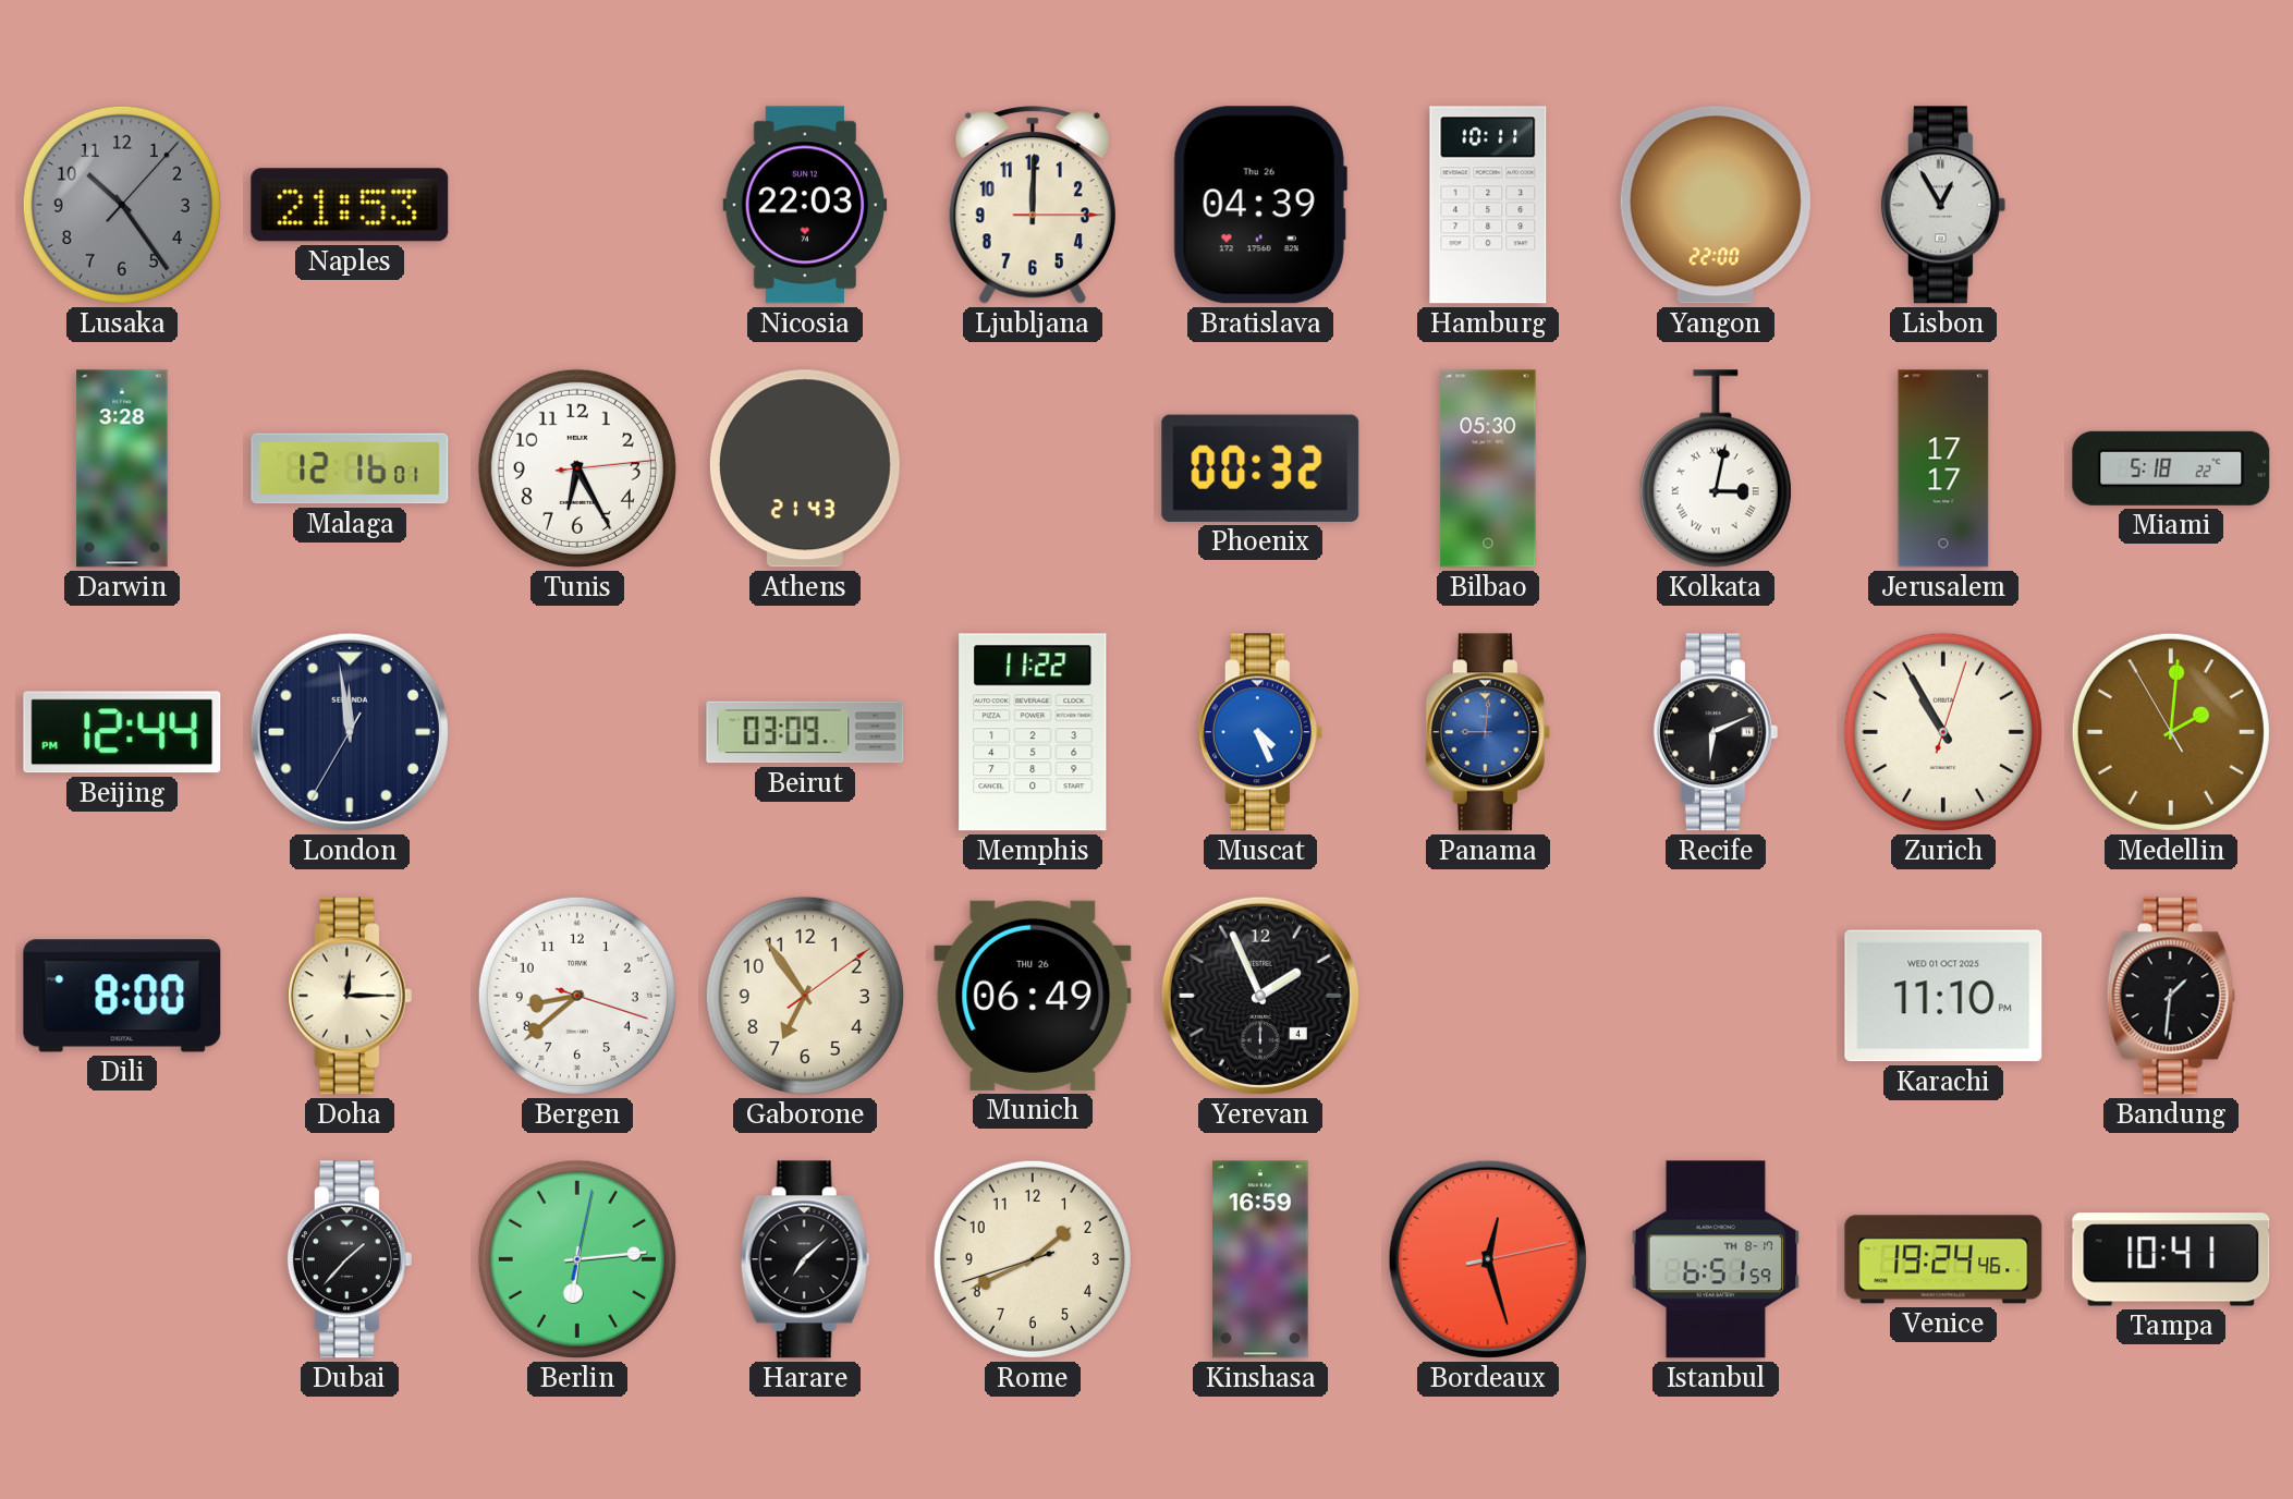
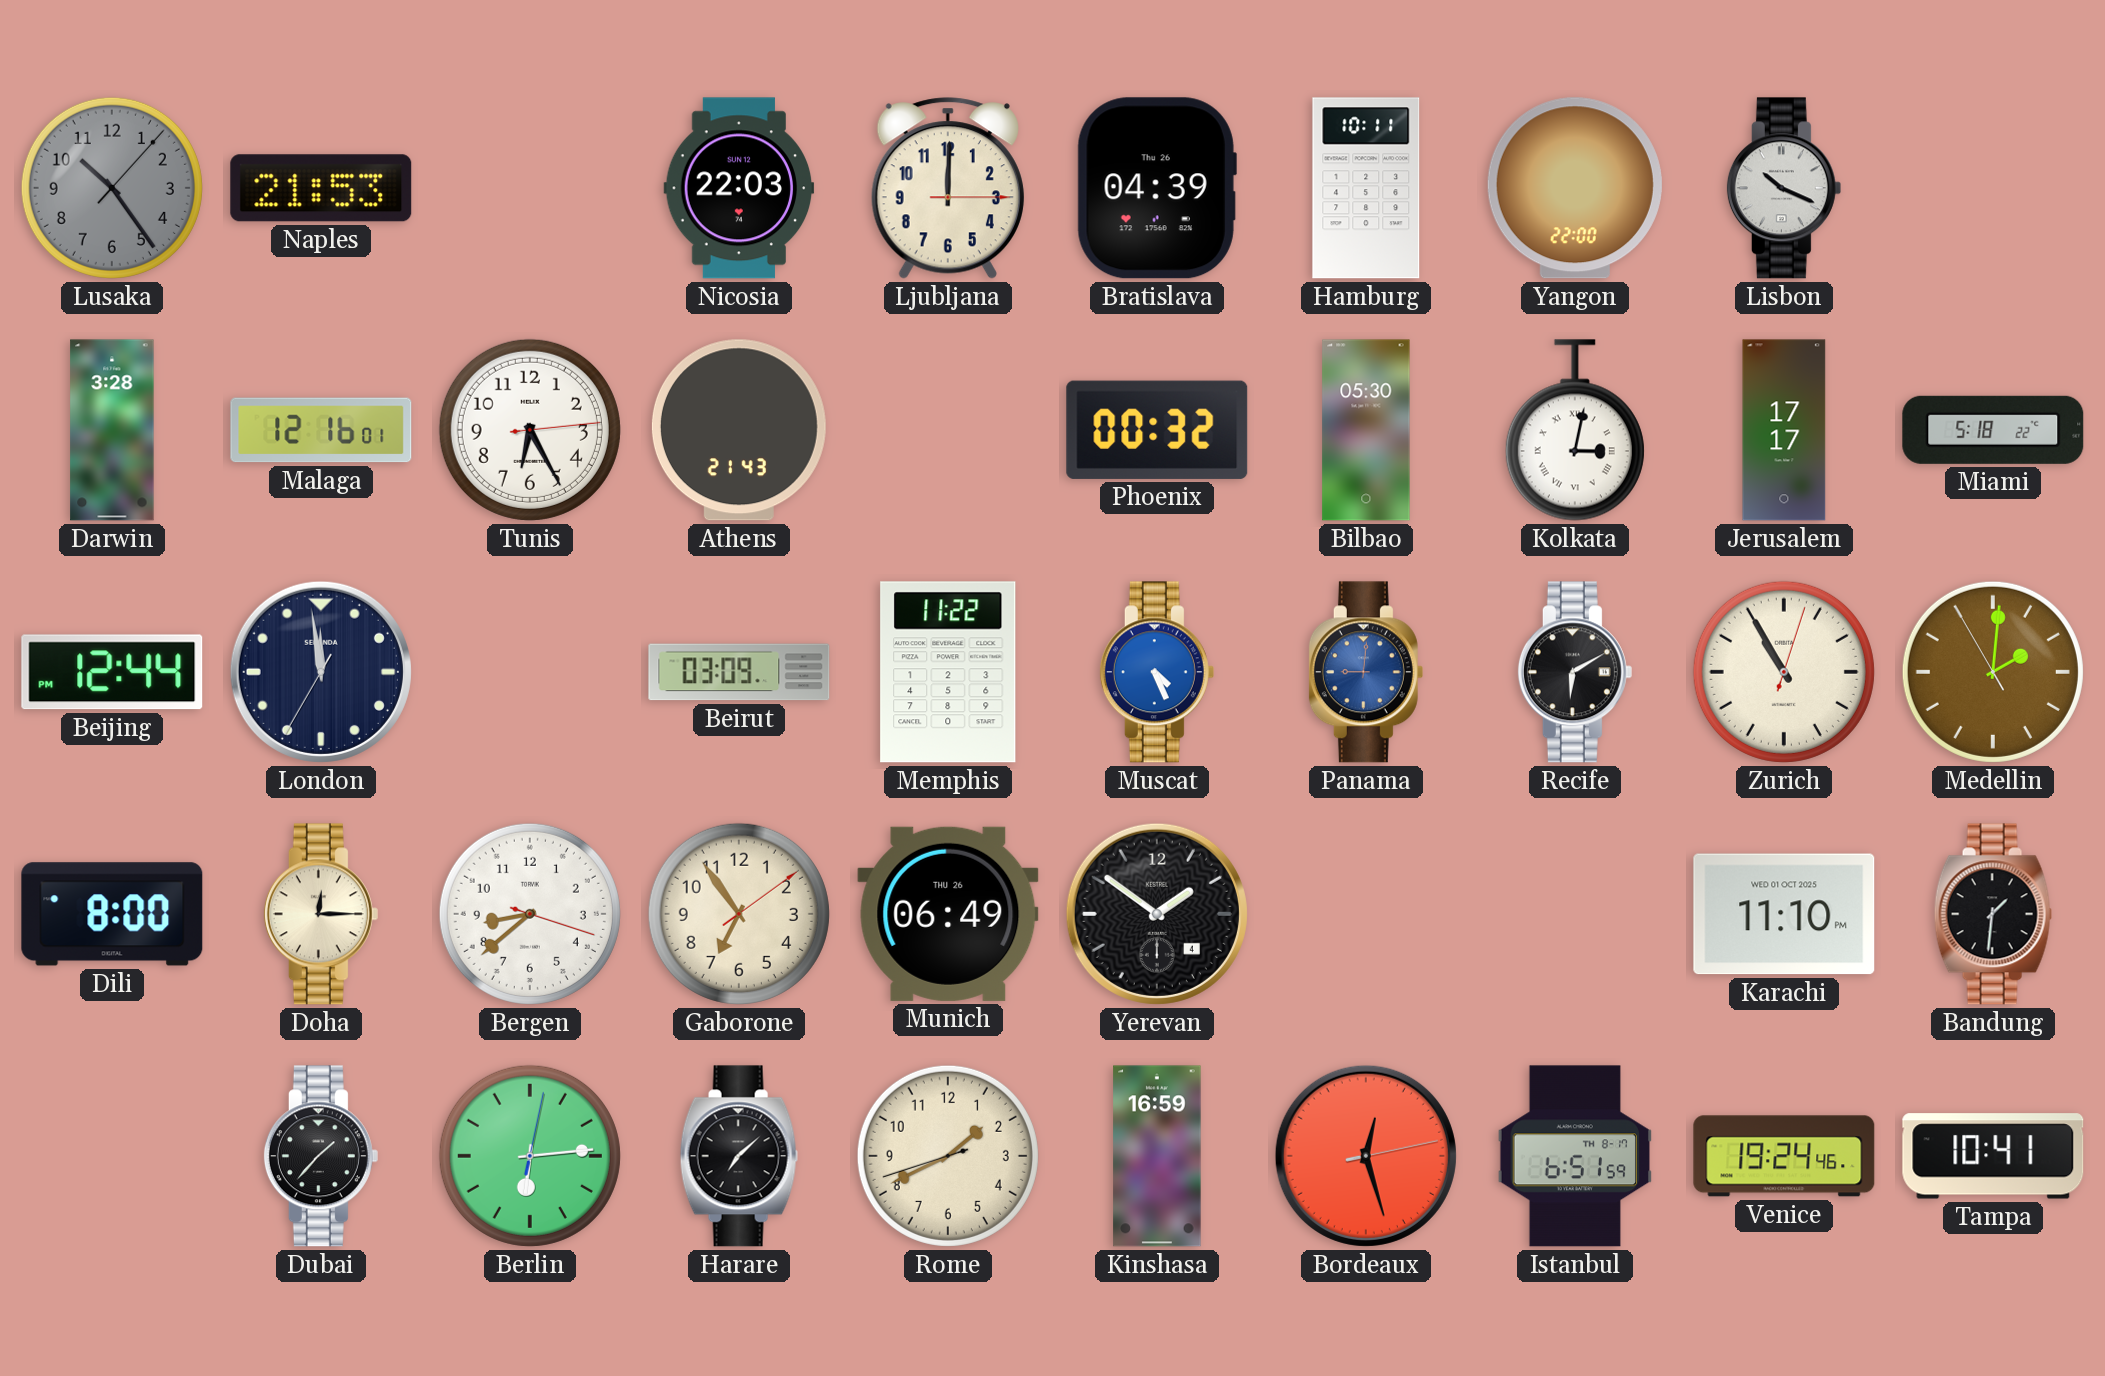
Lisbon: 12:55 -> 10:19 (1784, 188)
Recife: 6:11 -> 6:10 (1575, 672)
Yerevan: 1:56 -> 1:51 (1157, 914)
